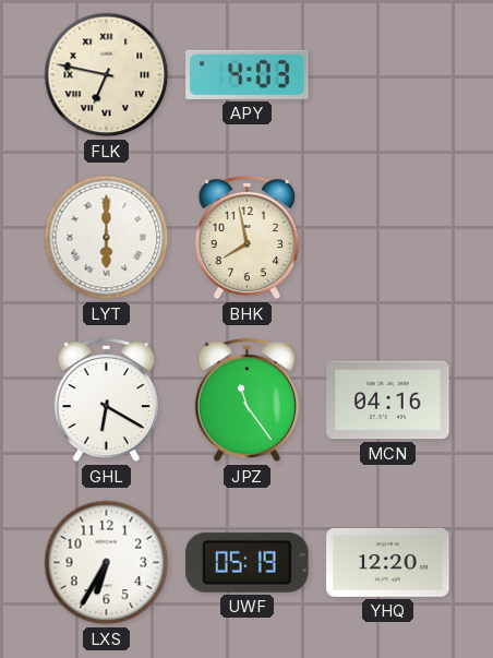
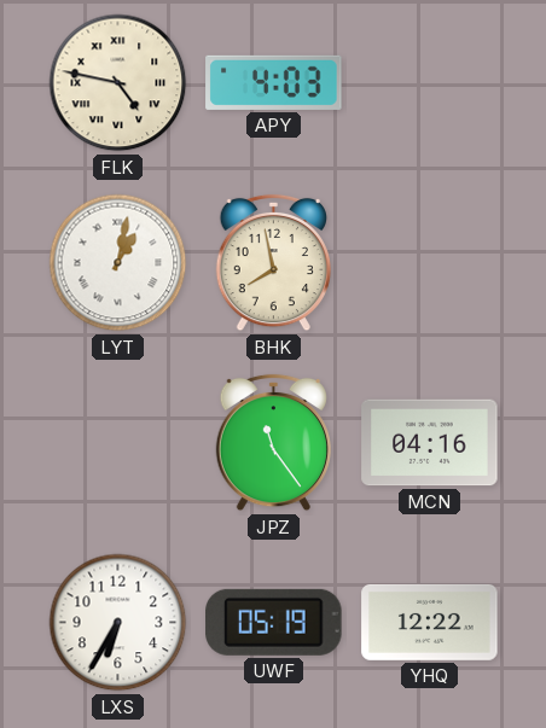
FLK: 6:47 -> 4:47 (118, 83)
LYT: 6:00 -> 1:02 (118, 263)
GHL: 6:20 -> none (106, 400)
YHQ: 12:20 -> 12:22 (430, 622)
